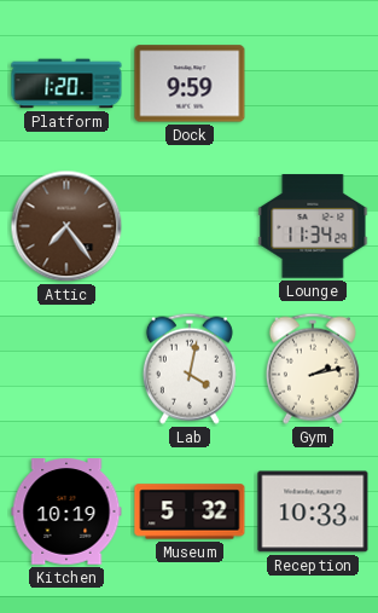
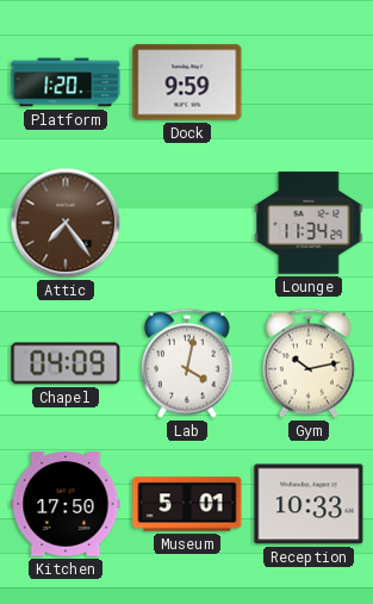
Chapel: none -> 04:09 (66, 363)
Gym: 2:13 -> 10:13 (309, 363)
Kitchen: 10:19 -> 17:50 (66, 504)
Museum: 5:32 -> 5:01 (187, 504)
